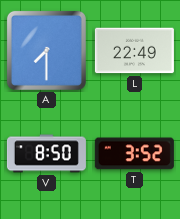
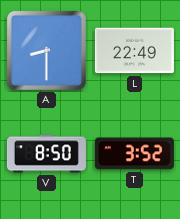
A: 7:30 -> 8:30 (46, 50)
